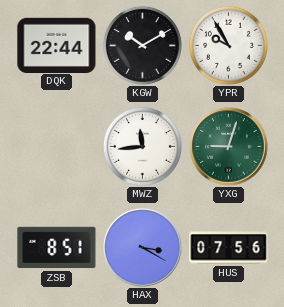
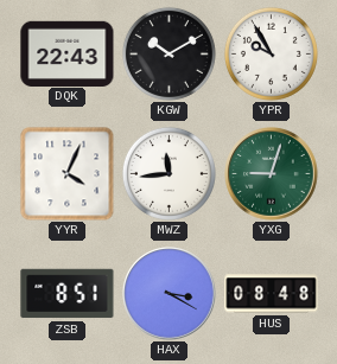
DQK: 22:44 -> 22:43 (68, 53)
YYR: none -> 4:04 (68, 174)
HUS: 07:56 -> 08:48 (272, 294)
